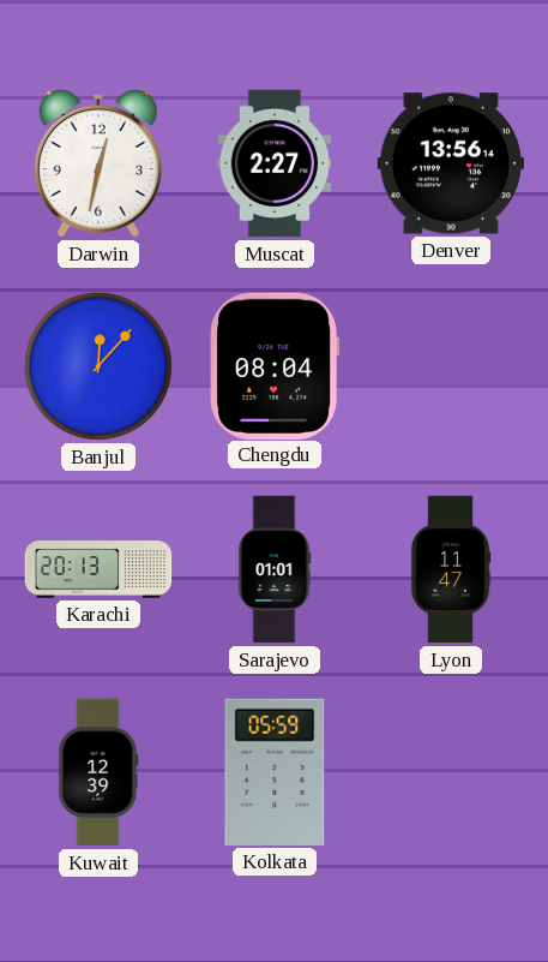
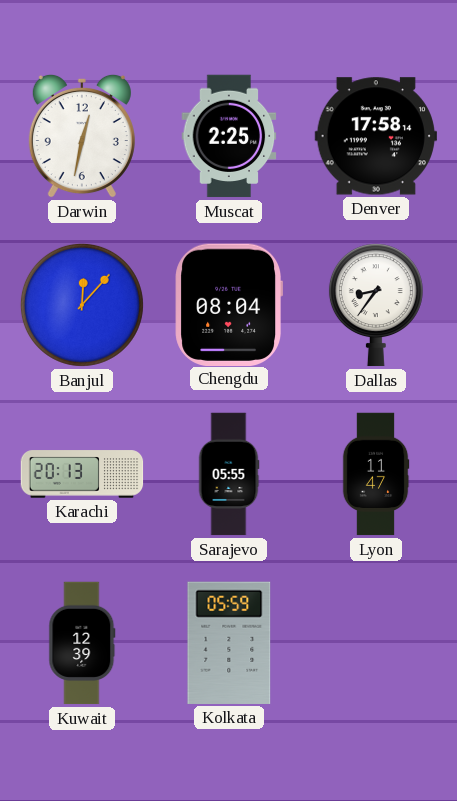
Muscat: 2:27 -> 2:25 (229, 136)
Denver: 13:56 -> 17:58 (375, 136)
Dallas: none -> 8:36 (376, 305)
Sarajevo: 01:01 -> 05:55 (229, 474)
